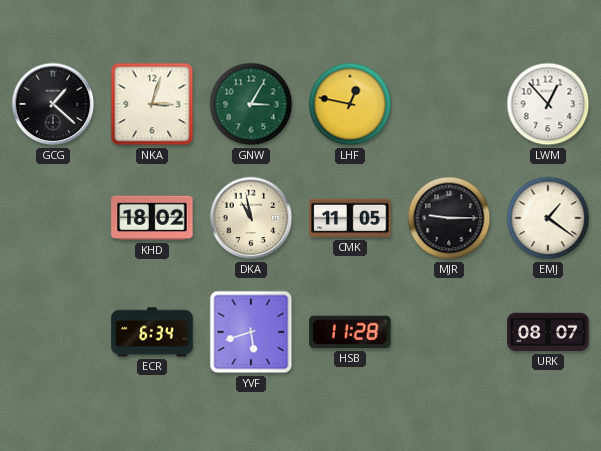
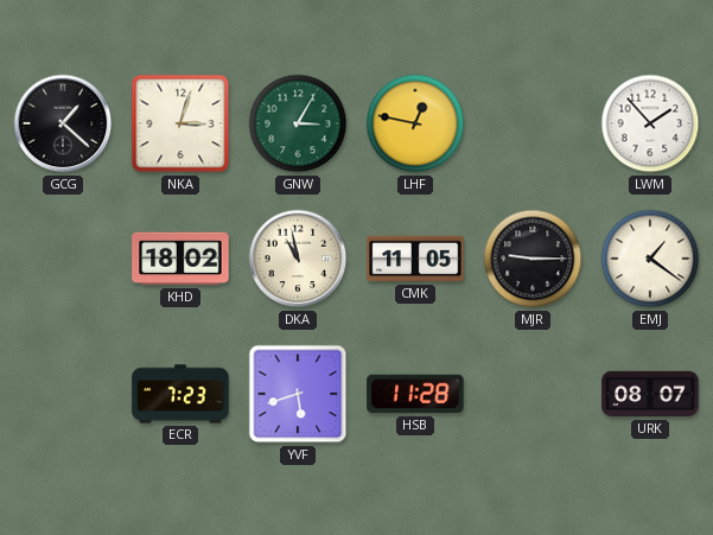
LWM: 12:53 -> 1:53 (650, 123)
ECR: 6:34 -> 7:23 (180, 394)
